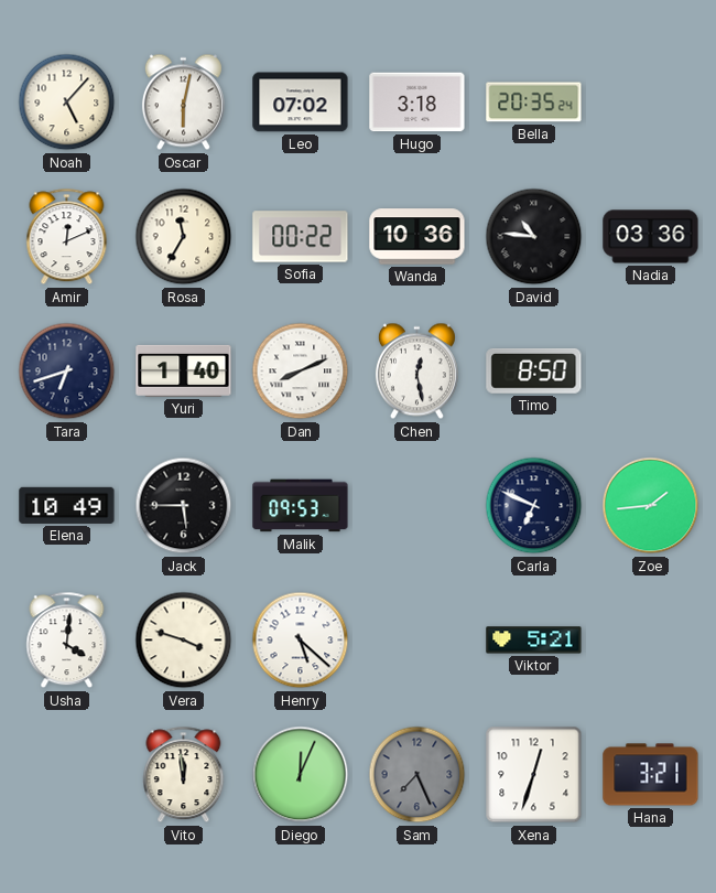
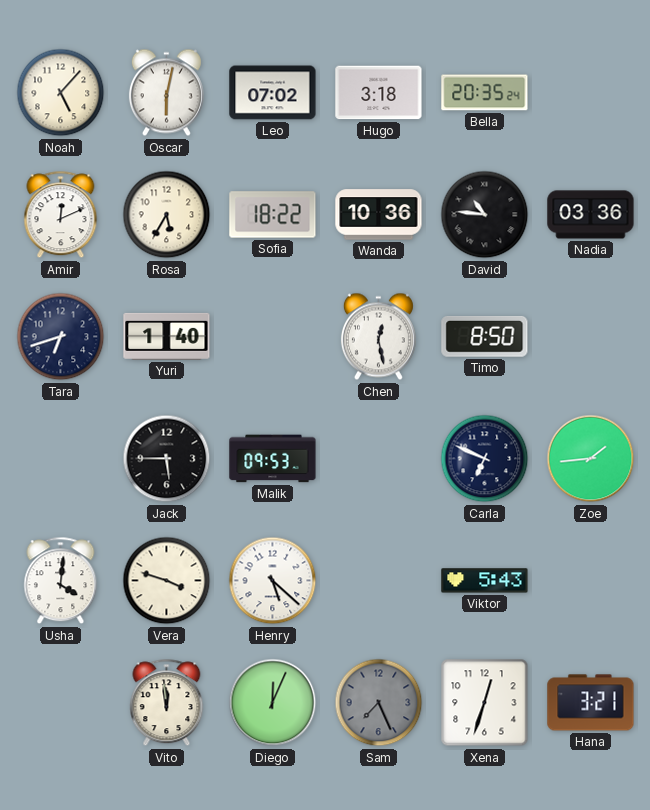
Rosa: 11:35 -> 5:35 (167, 215)
Sofia: 00:22 -> 18:22 (273, 215)
Dan: 8:11 -> none (301, 372)
Elena: 10:49 -> none (67, 505)
Viktor: 5:21 -> 5:43 (485, 581)
